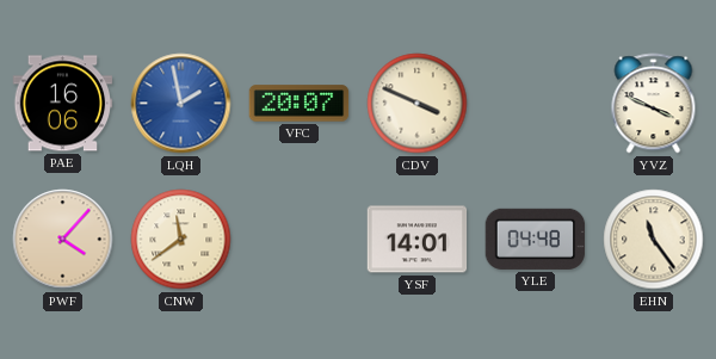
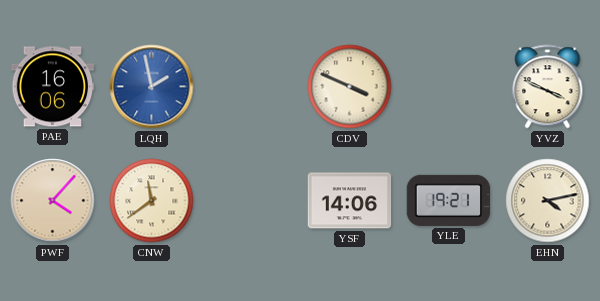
VFC: 20:07 -> none (300, 104)
YSF: 14:01 -> 14:06 (350, 201)
YLE: 04:48 -> 19:21 (449, 200)
EHN: 11:24 -> 4:13 (548, 201)
